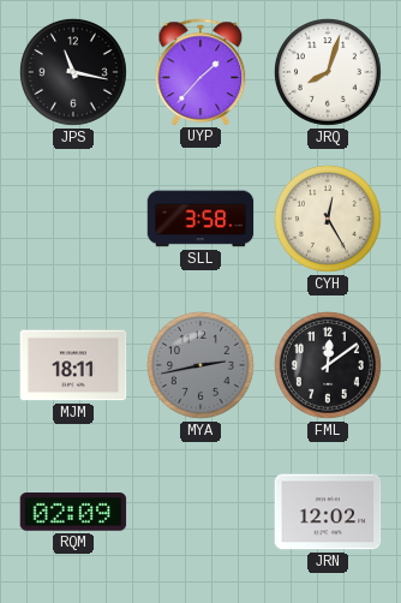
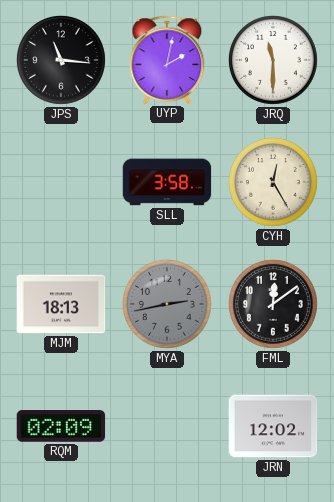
JPS: 11:17 -> 11:16 (61, 60)
UYP: 1:37 -> 2:02 (167, 60)
JRQ: 8:03 -> 11:30 (273, 60)
MJM: 18:11 -> 18:13 (61, 304)
